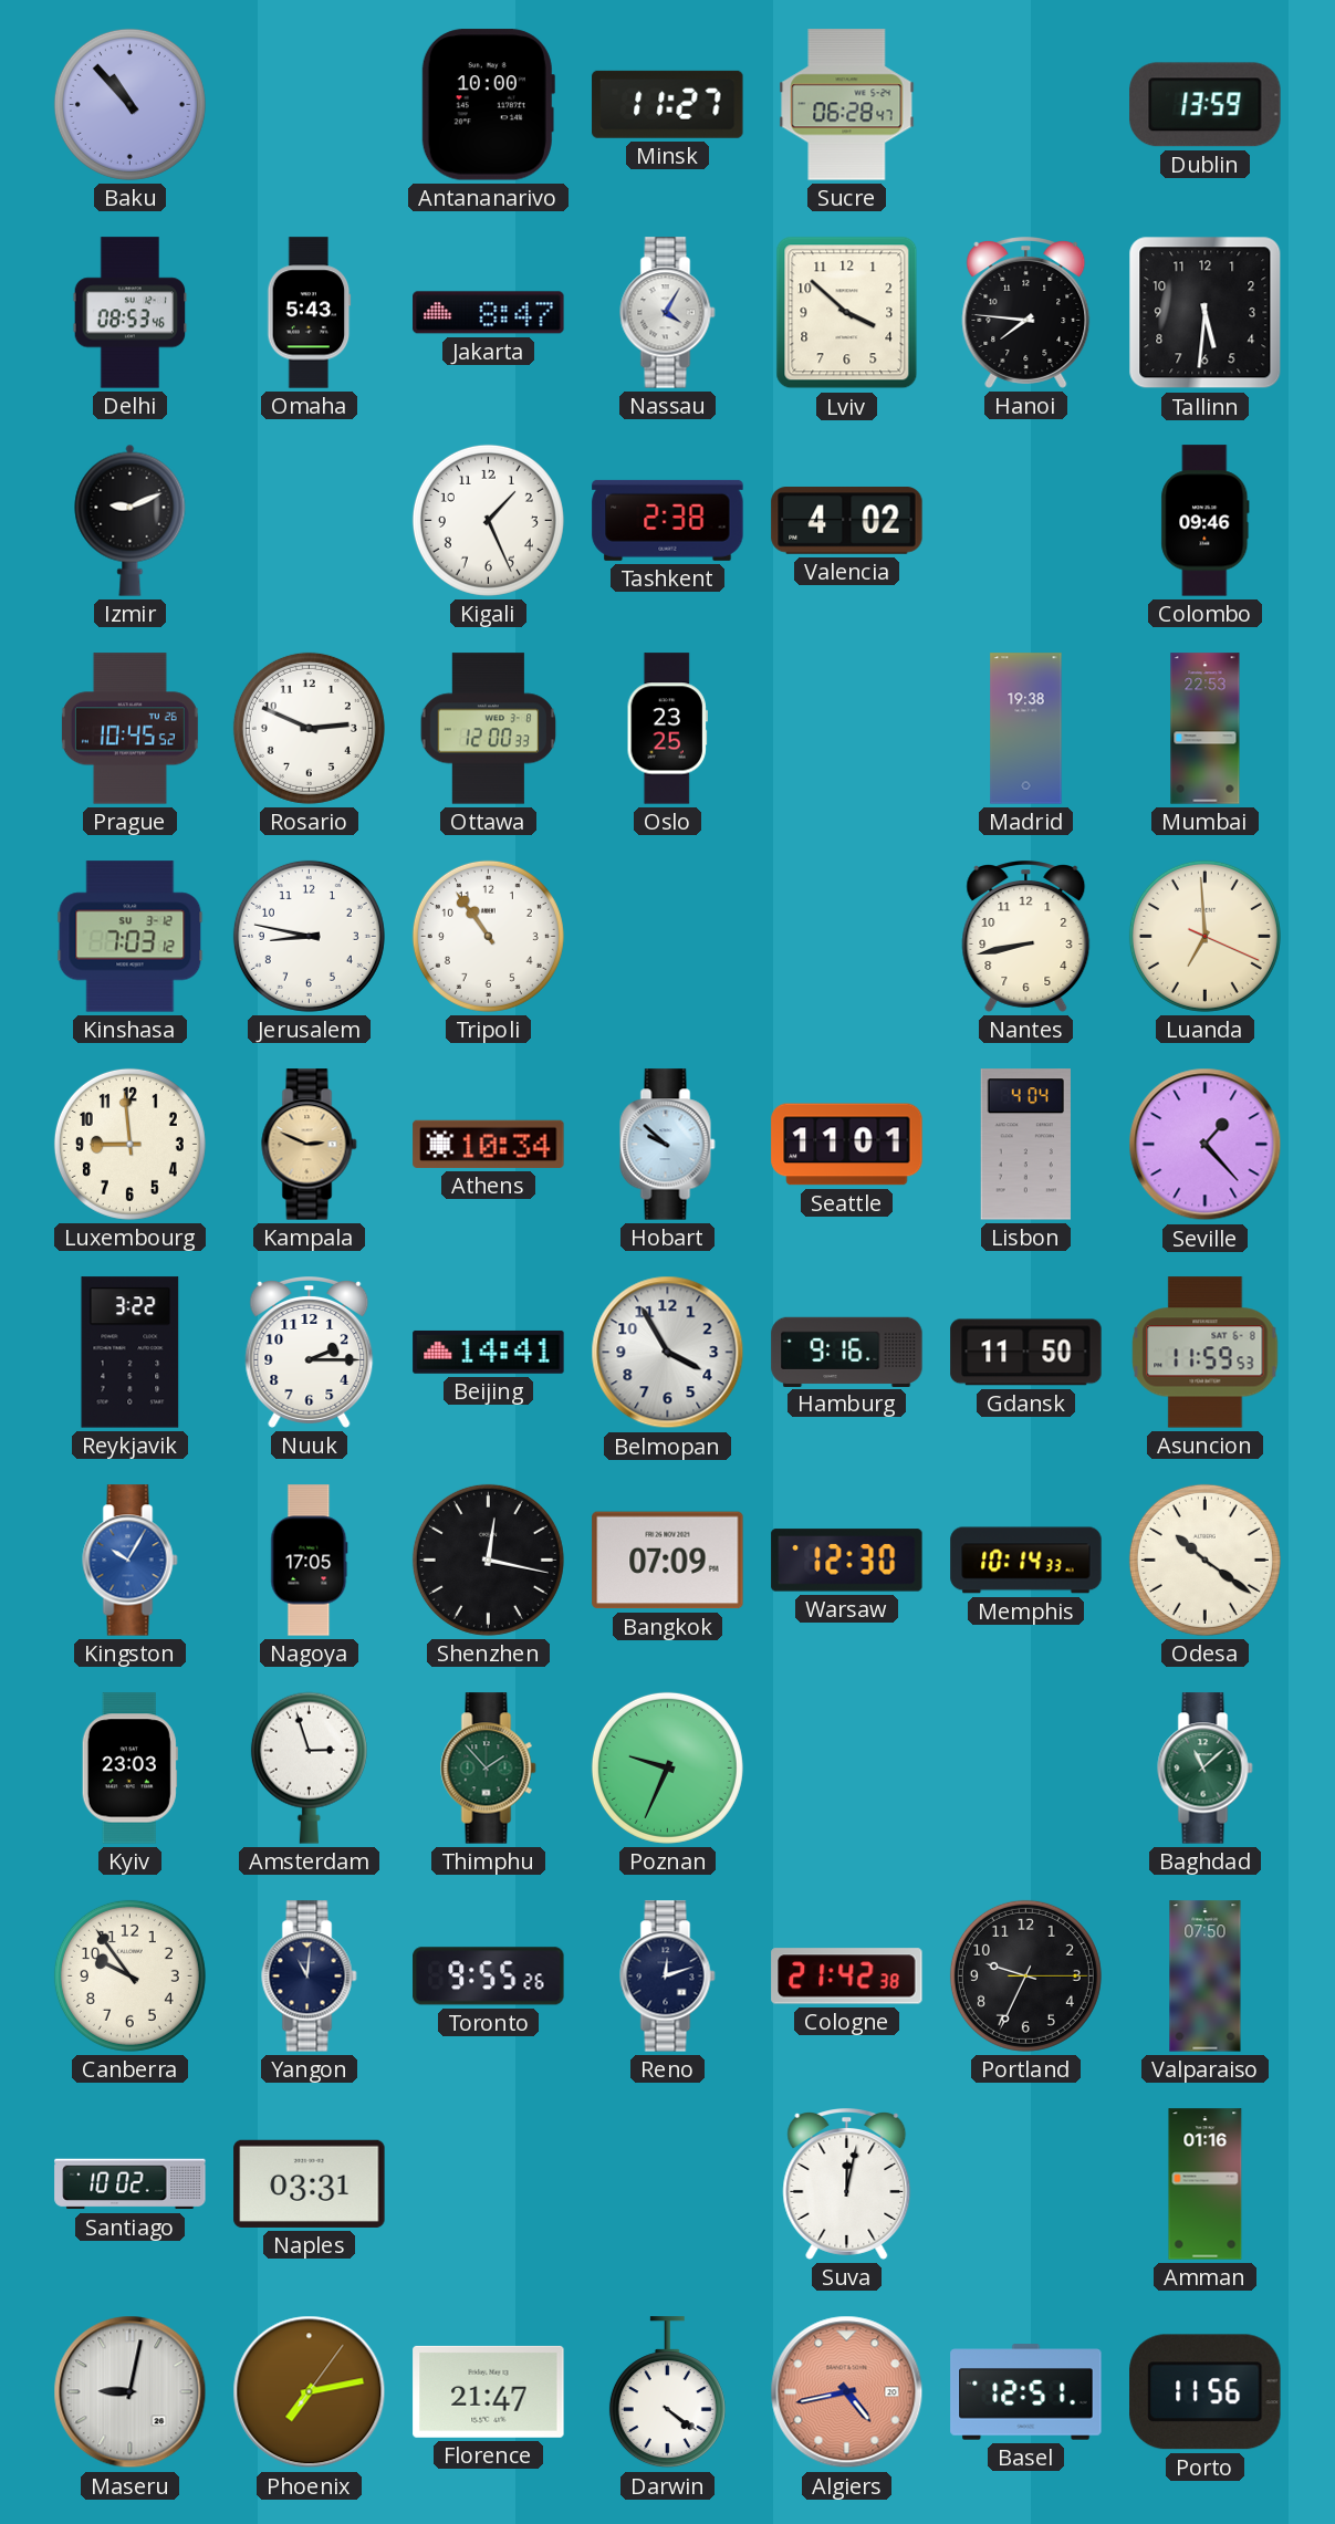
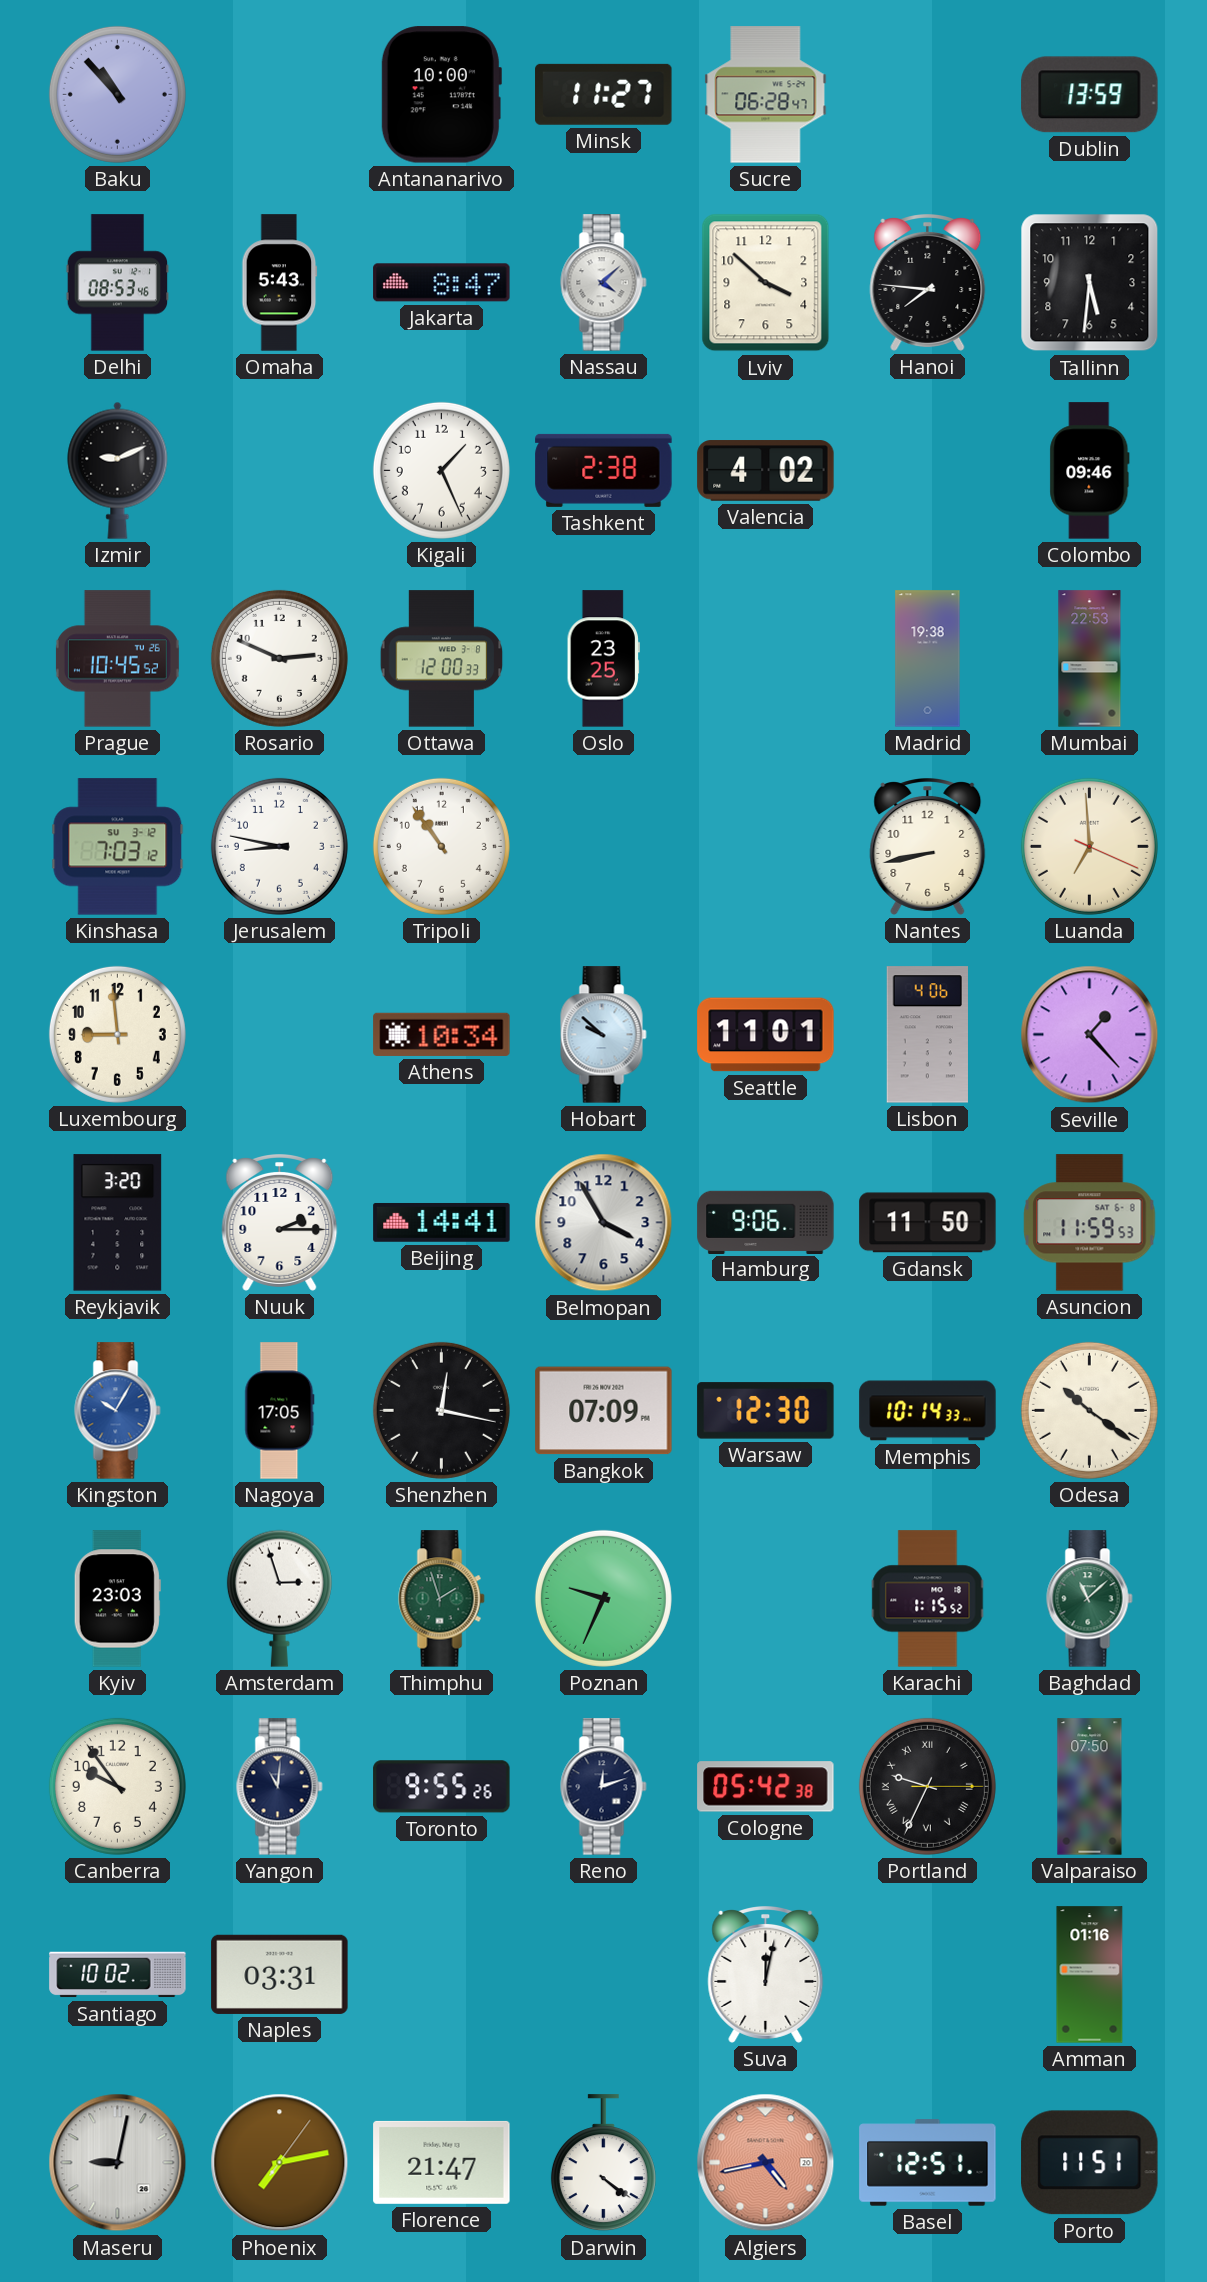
Nassau: 4:05 -> 4:08 (604, 283)
Kampala: 2:49 -> none (310, 1145)
Lisbon: 4:04 -> 4:06 (927, 1035)
Reykjavik: 3:22 -> 3:20 (118, 1223)
Hamburg: 9:16 -> 9:06 (766, 1222)
Thimphu: 1:53 -> 1:57 (442, 1599)
Karachi: none -> 1:15 (928, 1599)
Cologne: 21:42 -> 05:42 (766, 1787)
Portland numerals: Arabic -> Roman (927, 1786)
Porto: 11:56 -> 11:51 (1090, 2163)
